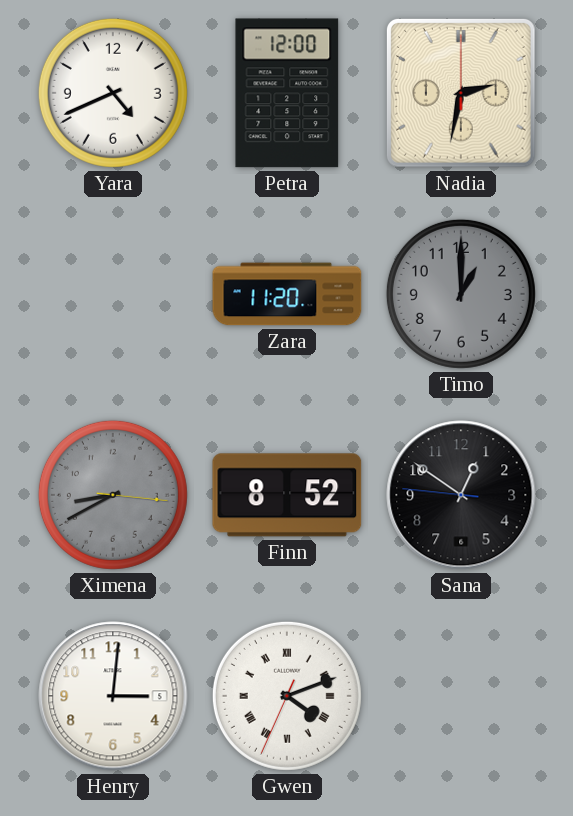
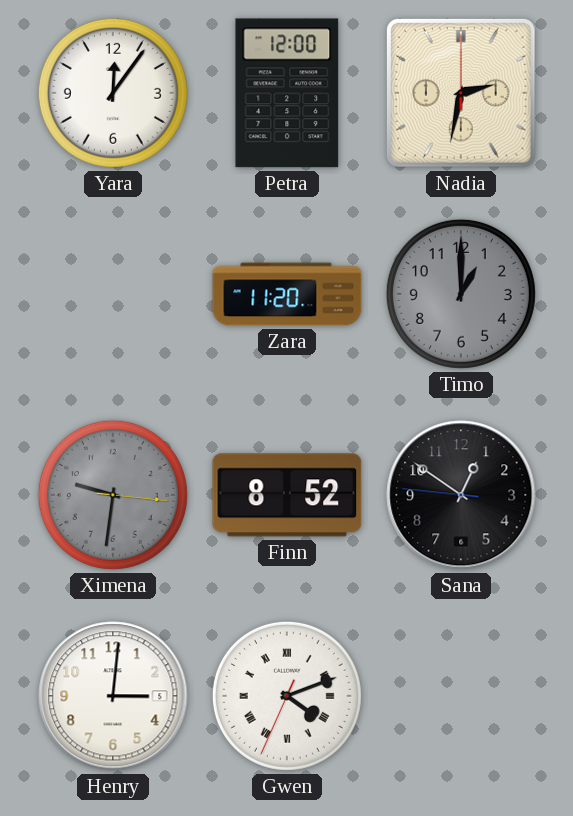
Yara: 4:41 -> 12:06 (113, 93)
Ximena: 8:40 -> 9:31 (113, 495)
